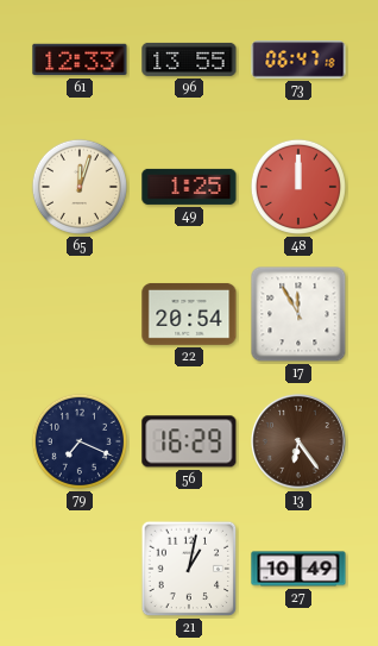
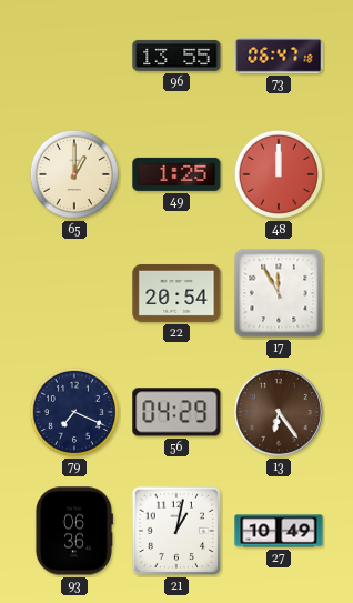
61: 12:33 -> none (80, 59)
65: 12:03 -> 1:00 (74, 174)
56: 16:29 -> 04:29 (176, 412)
93: none -> 06:36 (73, 531)
